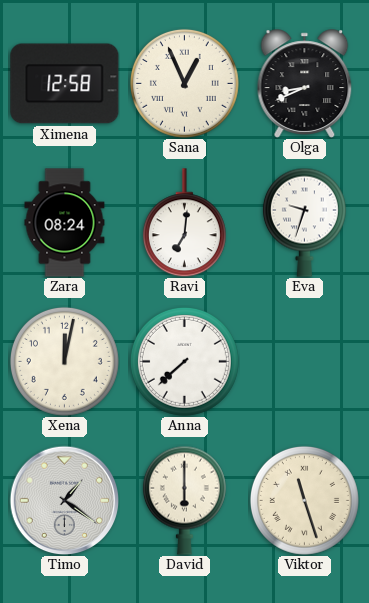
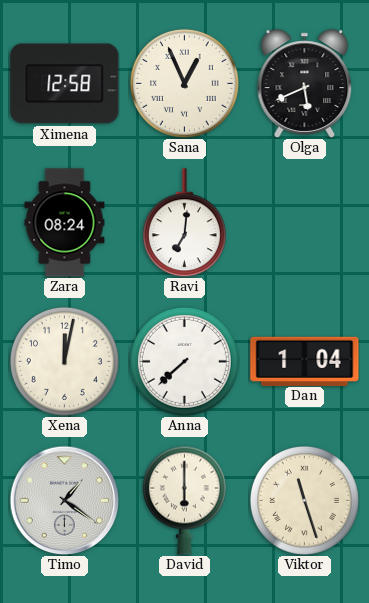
Olga: 8:41 -> 5:41 (305, 84)
Eva: 9:33 -> none (304, 222)
Dan: none -> 1:04 (305, 361)
